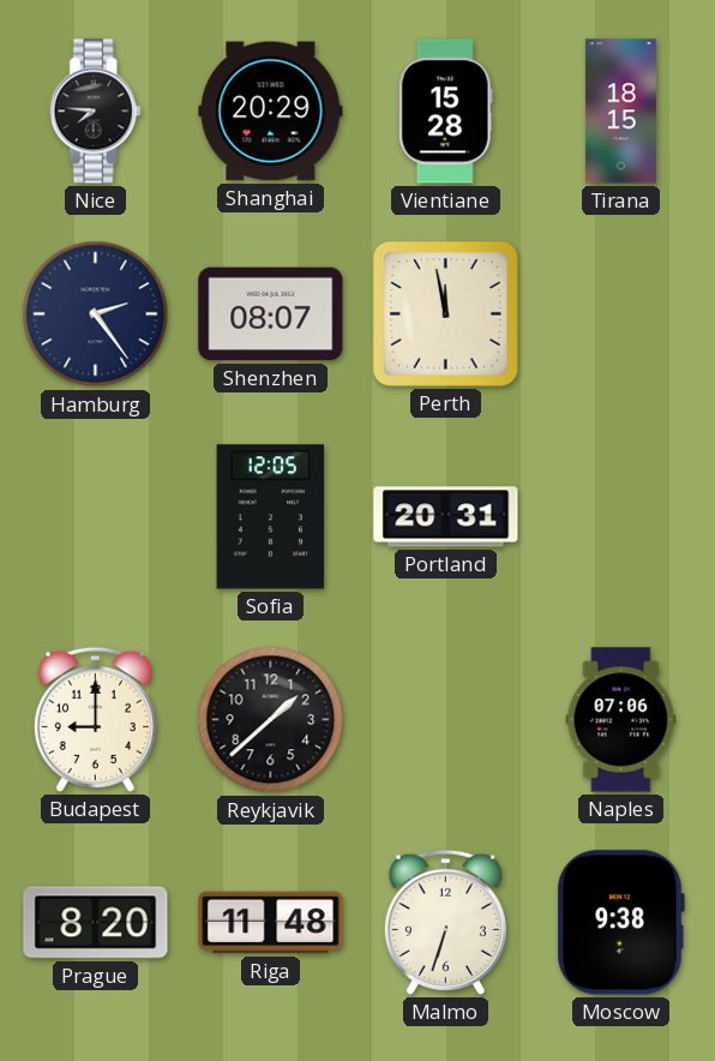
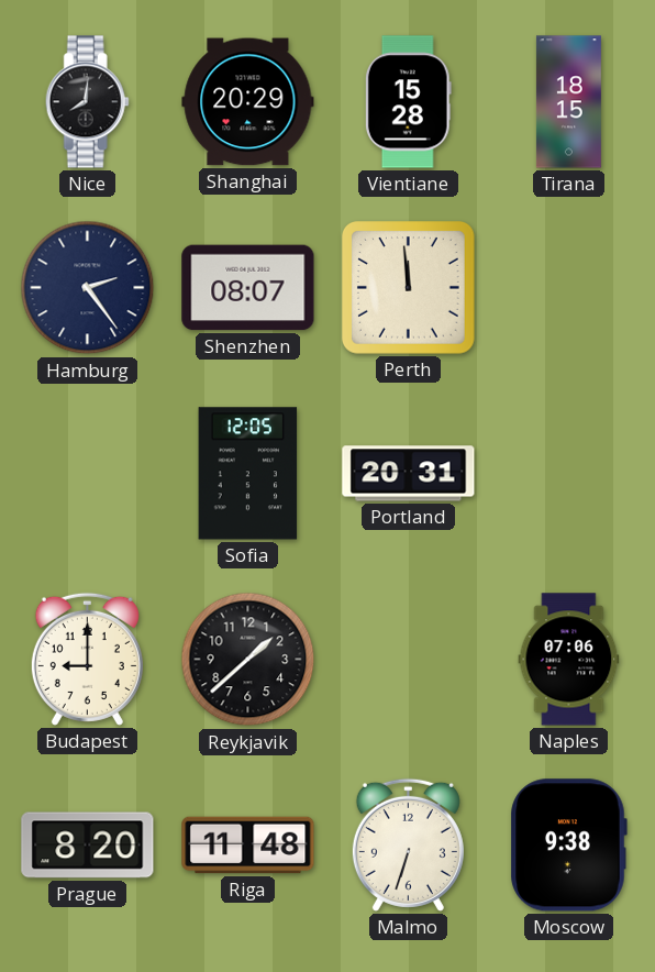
Nice: 7:46 -> 8:01 (87, 102)
Perth: 11:58 -> 11:59 (409, 288)
